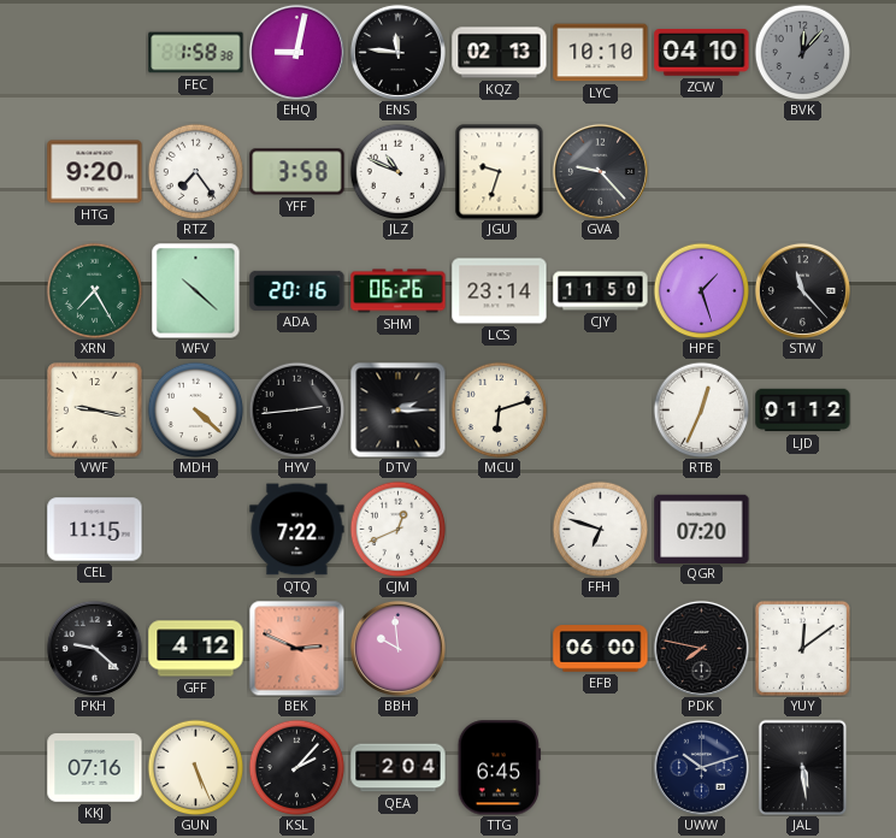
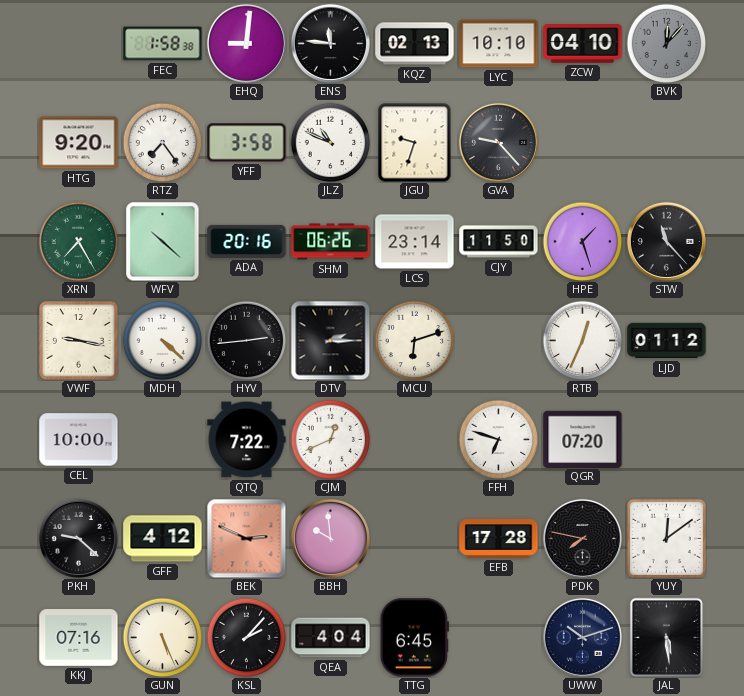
EHQ: 9:02 -> 9:01 (246, 43)
CEL: 11:15 -> 10:00 (79, 440)
EFB: 06:00 -> 17:28 (499, 539)
QEA: 2:04 -> 4:04 (331, 638)
